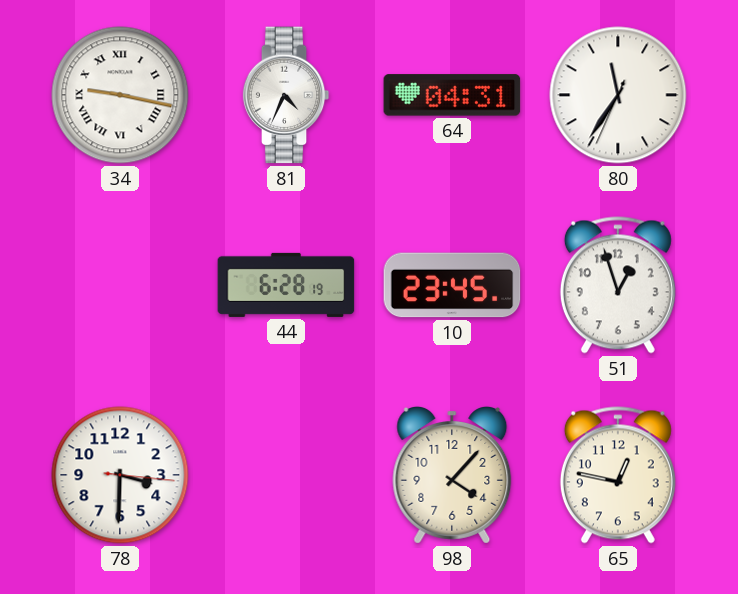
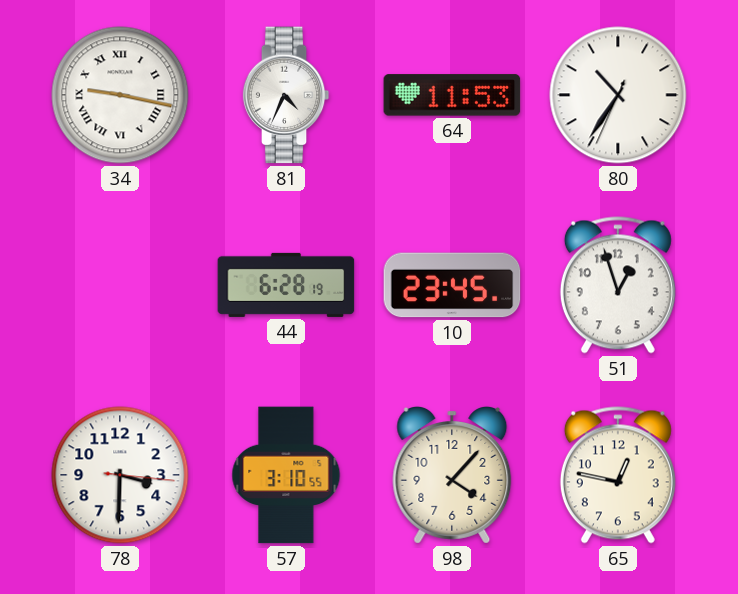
64: 04:31 -> 11:53 (452, 95)
80: 11:35 -> 10:35 (618, 95)
57: none -> 3:10 (286, 475)
